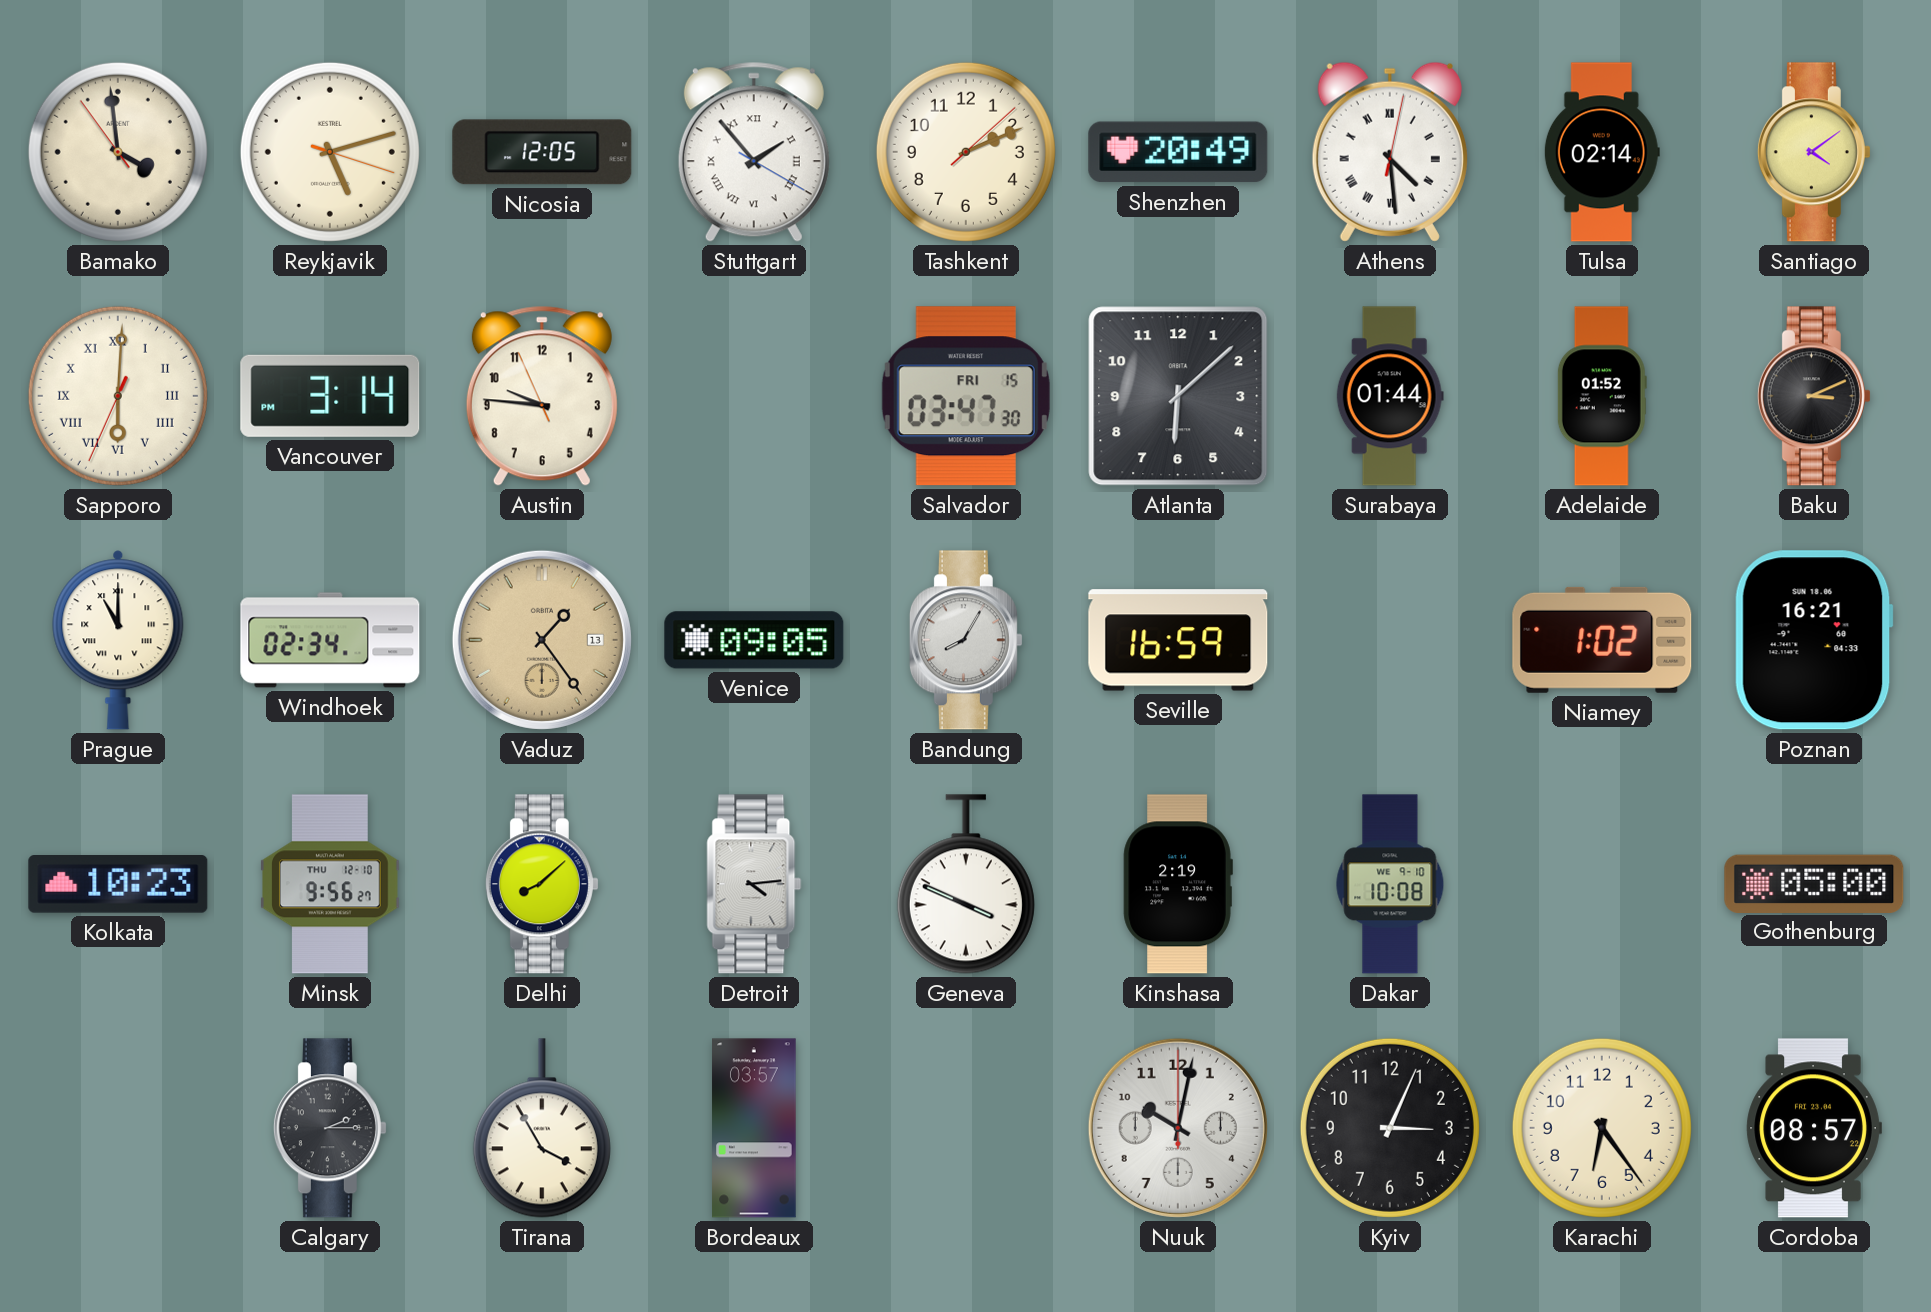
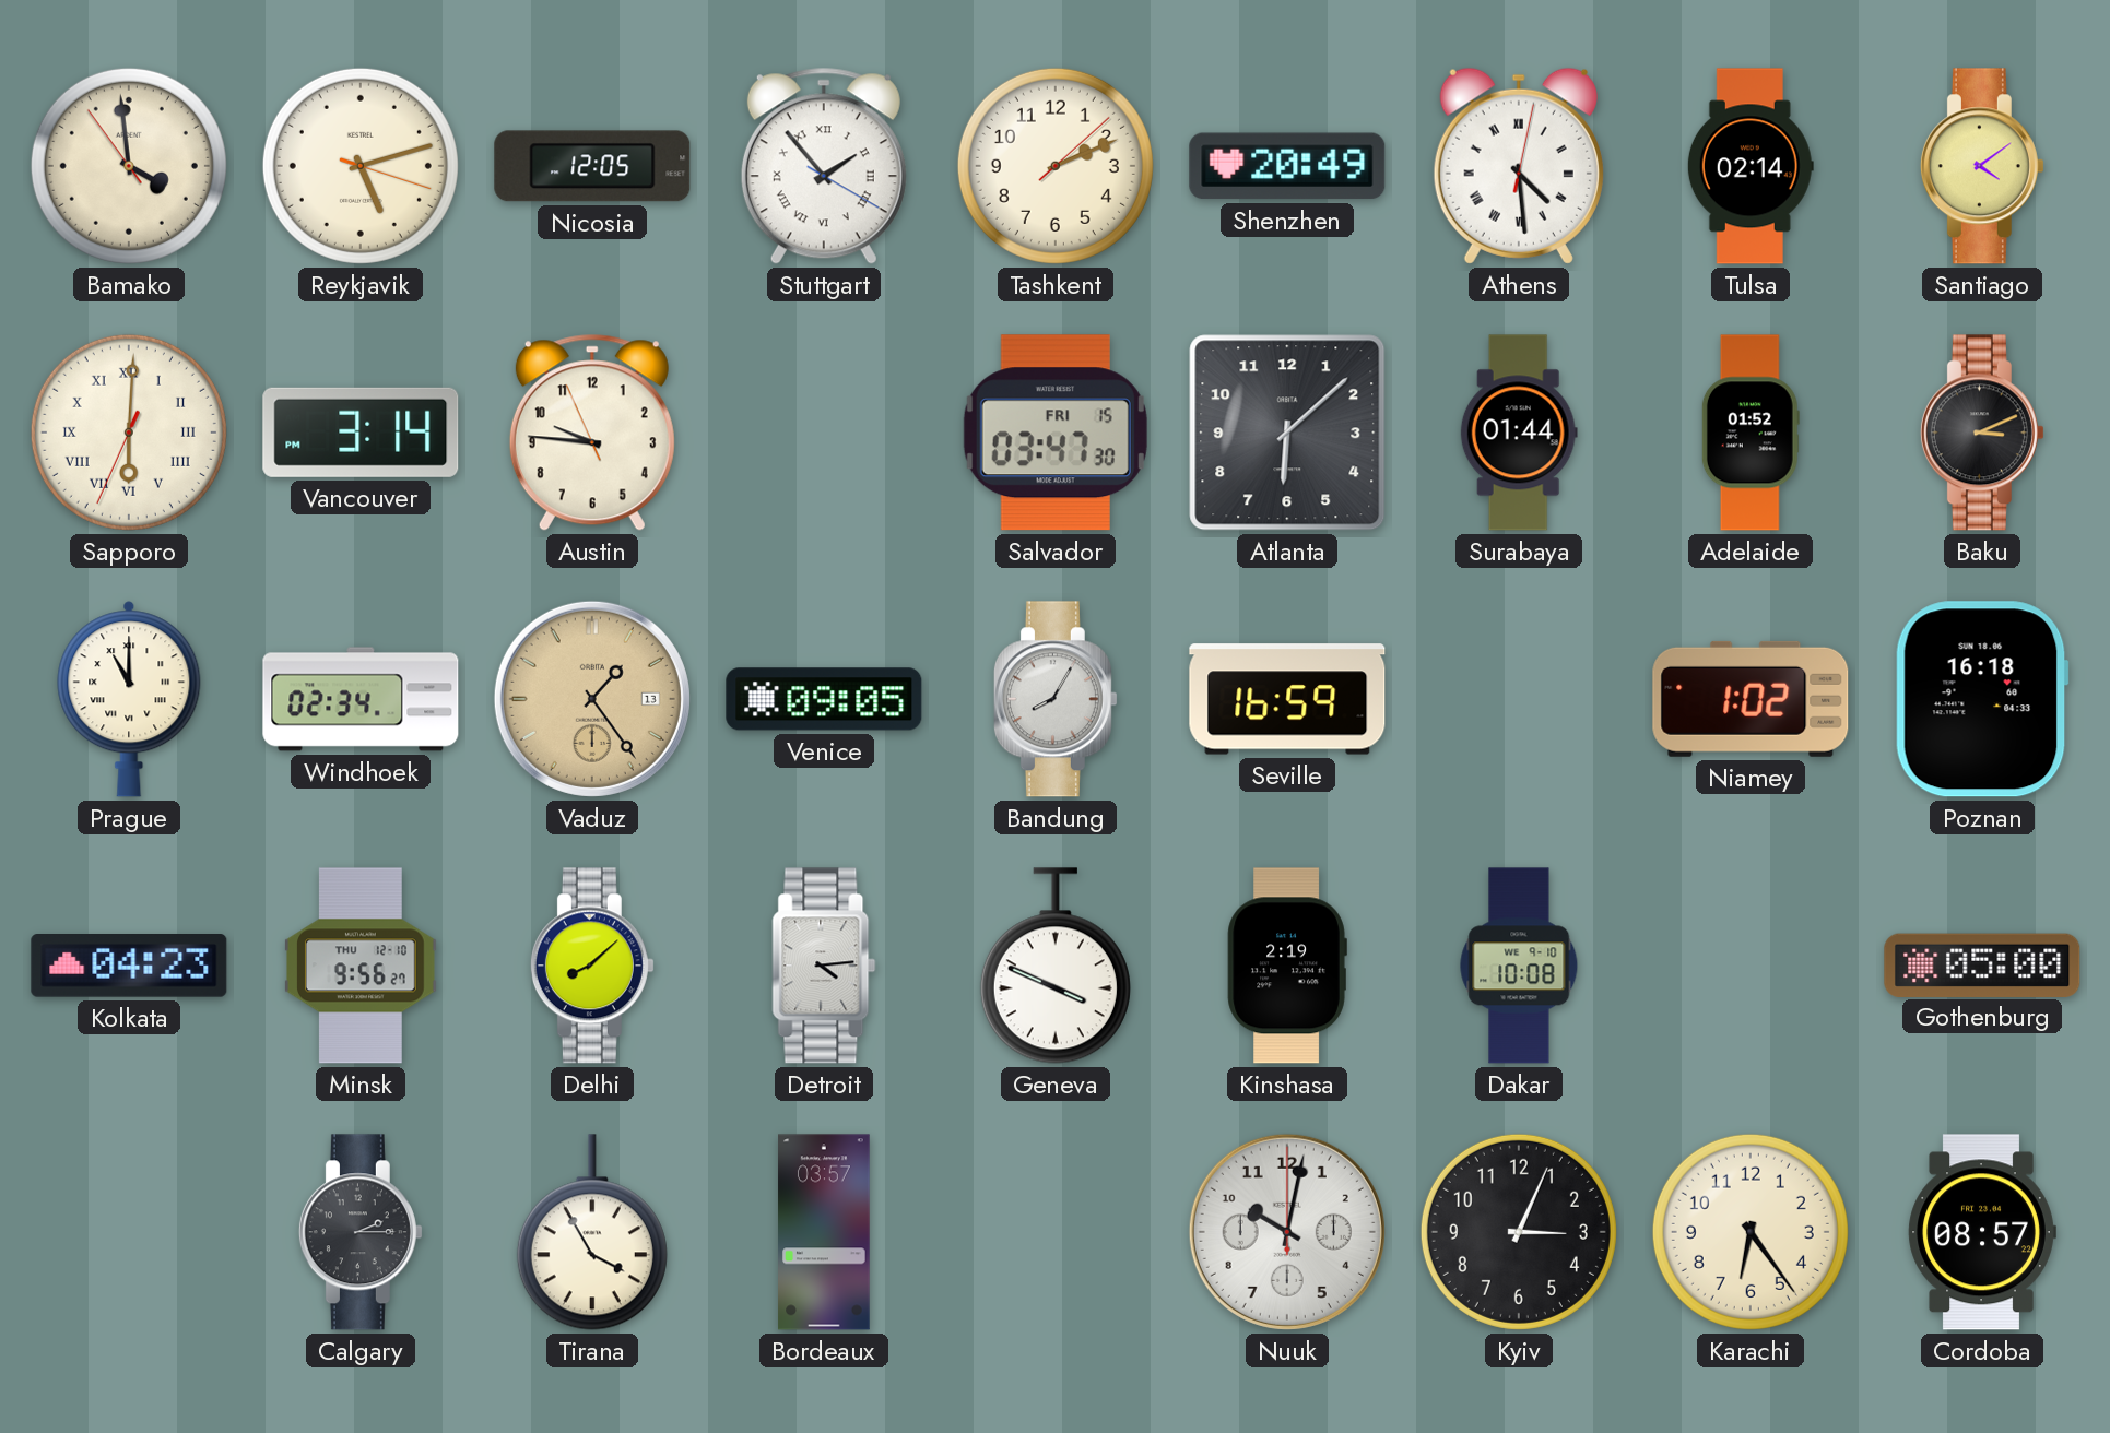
Poznan: 16:21 -> 16:18 (1982, 699)
Kolkata: 10:23 -> 04:23 (129, 967)
